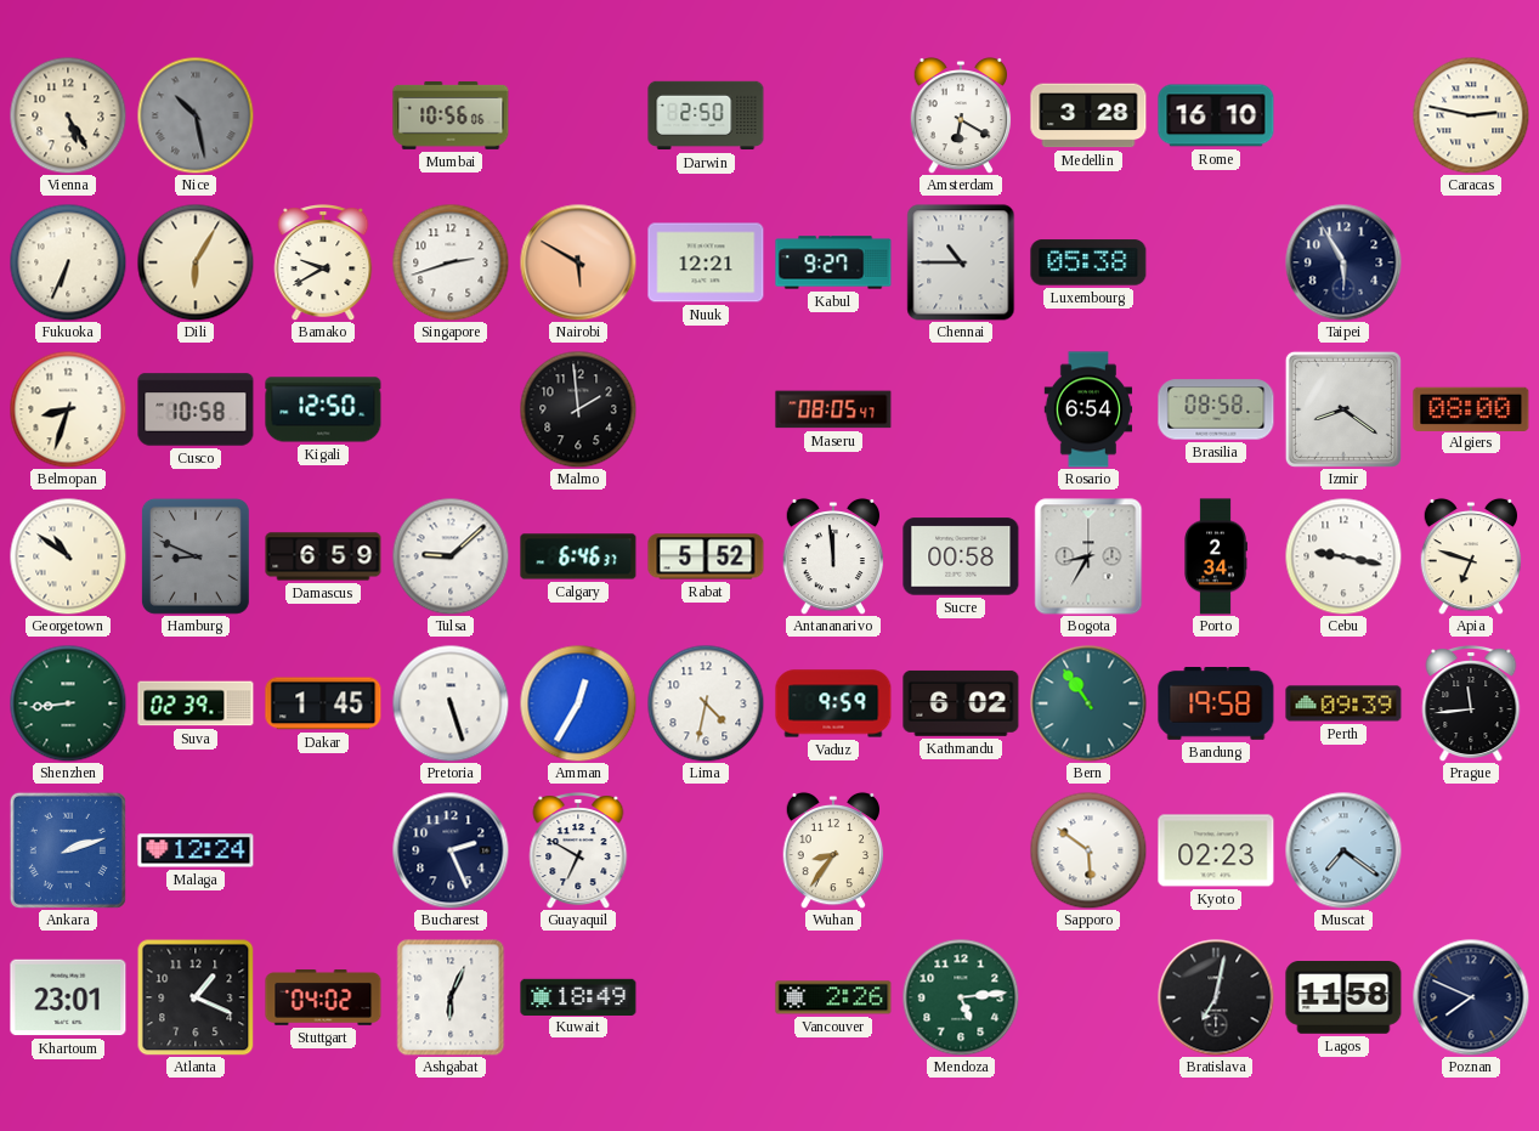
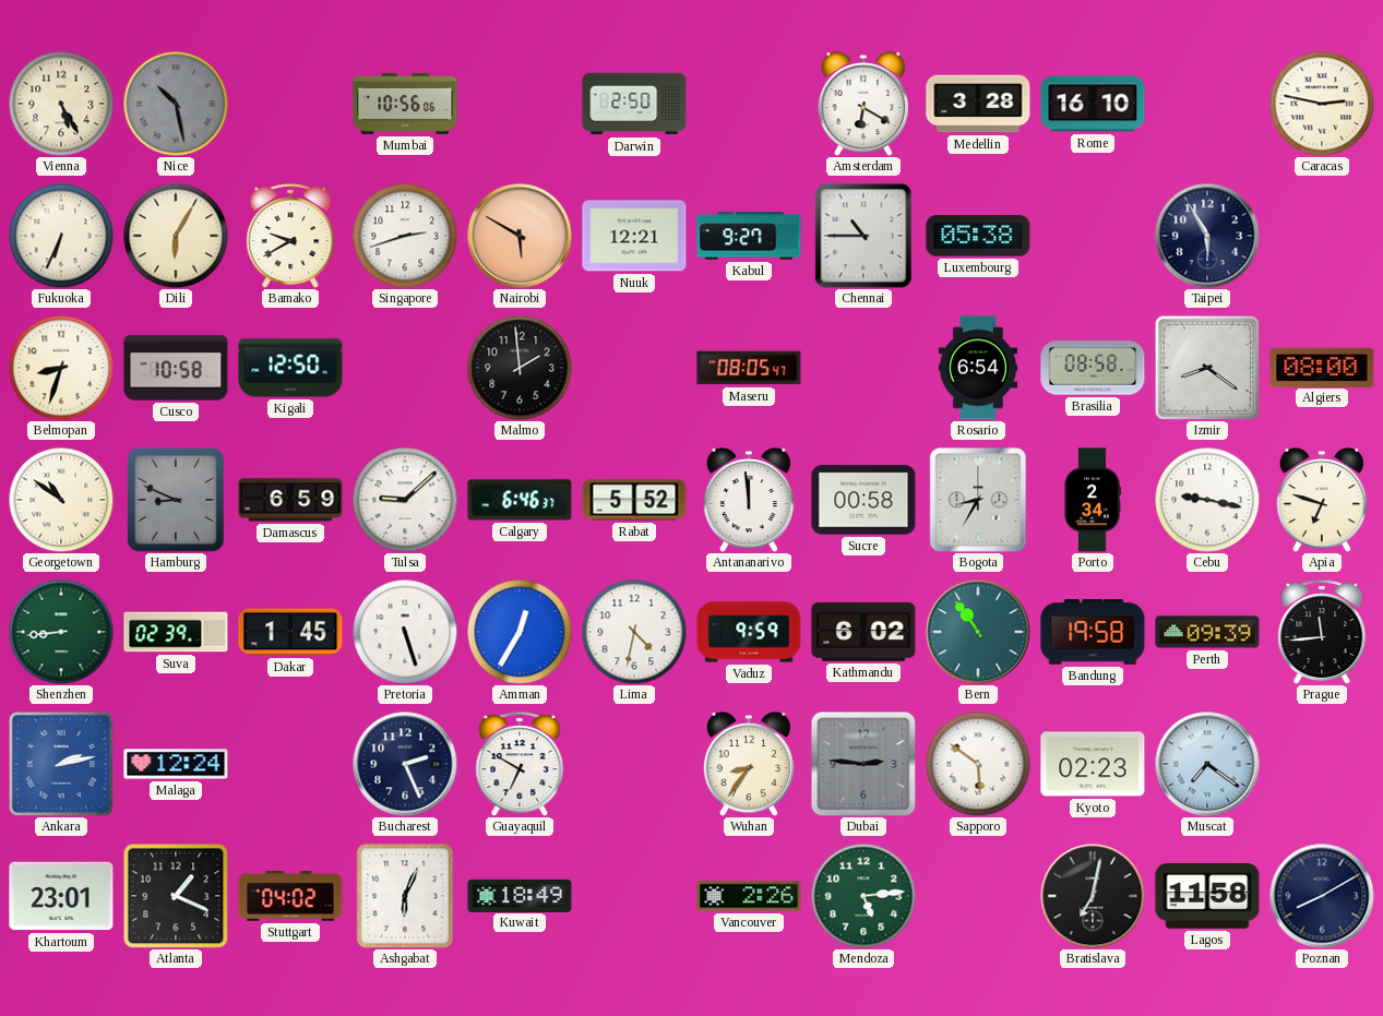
Ankara: 2:12 -> 2:13 (61, 764)
Dubai: none -> 2:46 (863, 764)
Poznan: 7:49 -> 8:10 (1322, 896)
